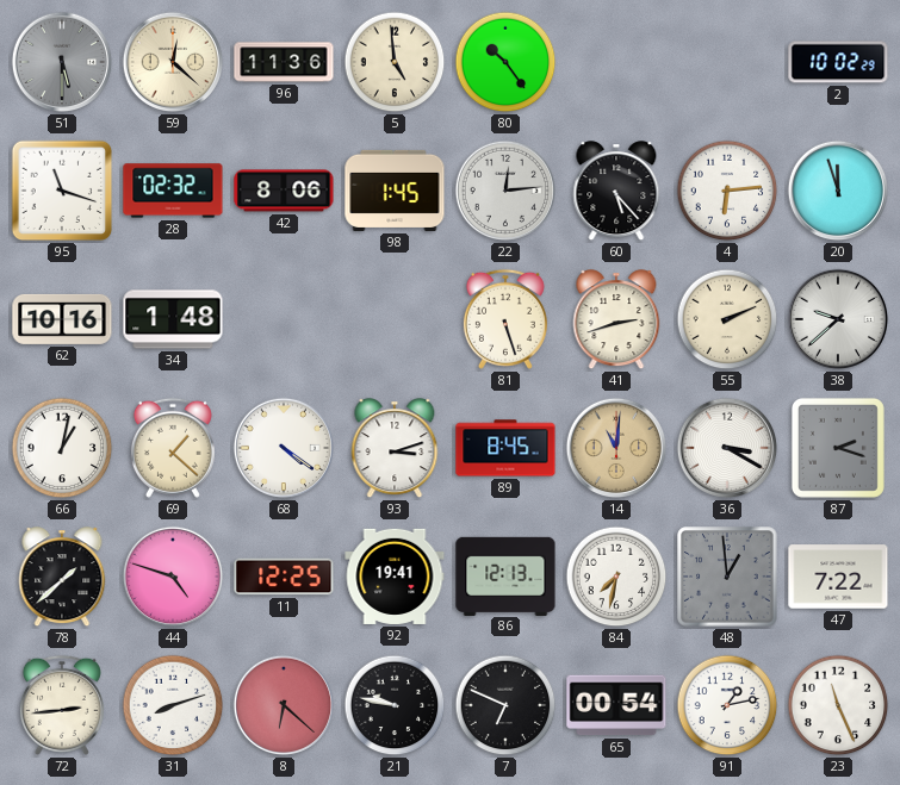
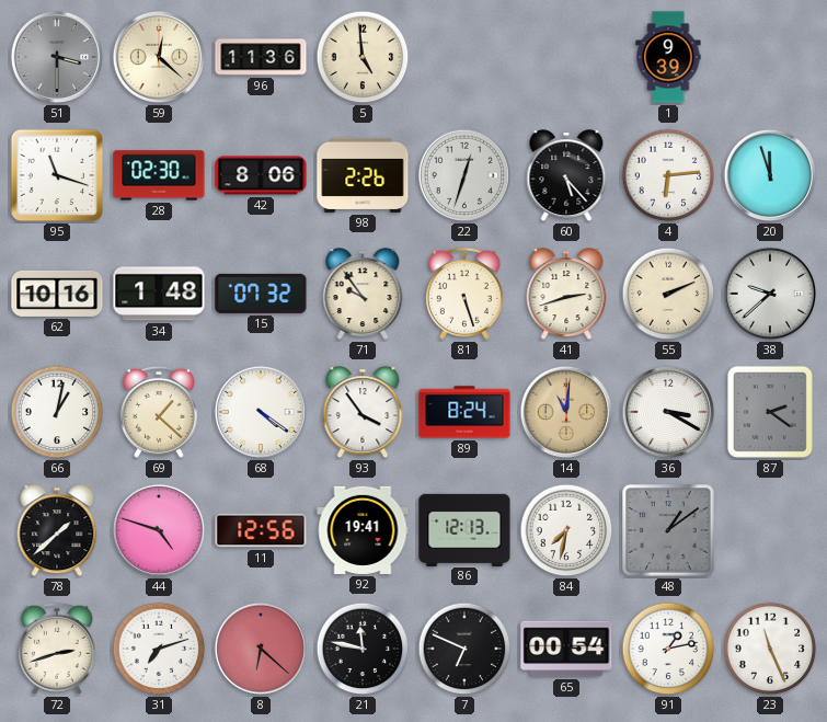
51: 5:30 -> 3:30 (57, 57)
80: 10:24 -> none (505, 62)
1: none -> 9:39 (668, 57)
2: 10:02 -> none (838, 62)
28: 02:32 -> 02:30 (159, 175)
98: 1:45 -> 2:26 (363, 175)
22: 12:14 -> 12:33 (464, 175)
15: none -> 07:32 (261, 294)
71: none -> 9:54 (363, 295)
93: 3:12 -> 3:54 (363, 413)
89: 8:45 -> 8:24 (464, 412)
87: 2:18 -> 2:21 (770, 412)
11: 12:25 -> 12:56 (261, 530)
48: 12:59 -> 1:09 (668, 530)
47: 7:22 -> none (838, 577)
72: 2:44 -> 2:42 (57, 649)
31: 8:12 -> 7:12 (159, 649)
21: 9:47 -> 11:47 (363, 649)
